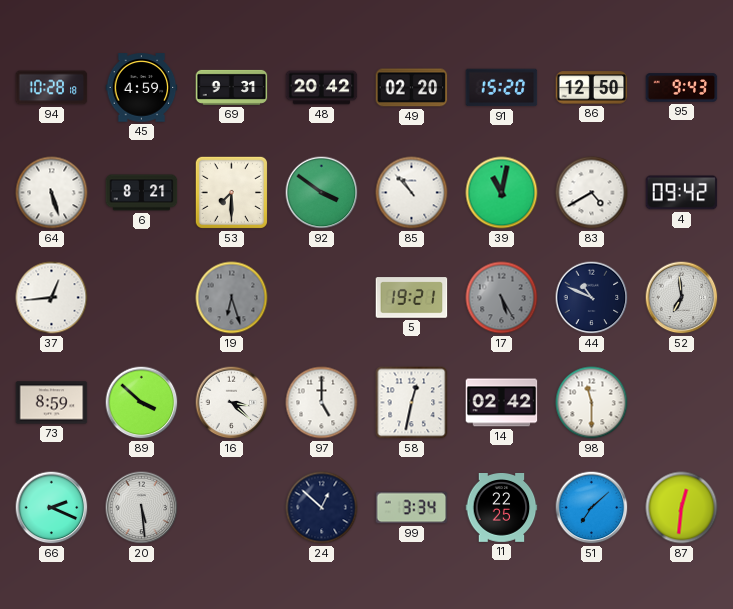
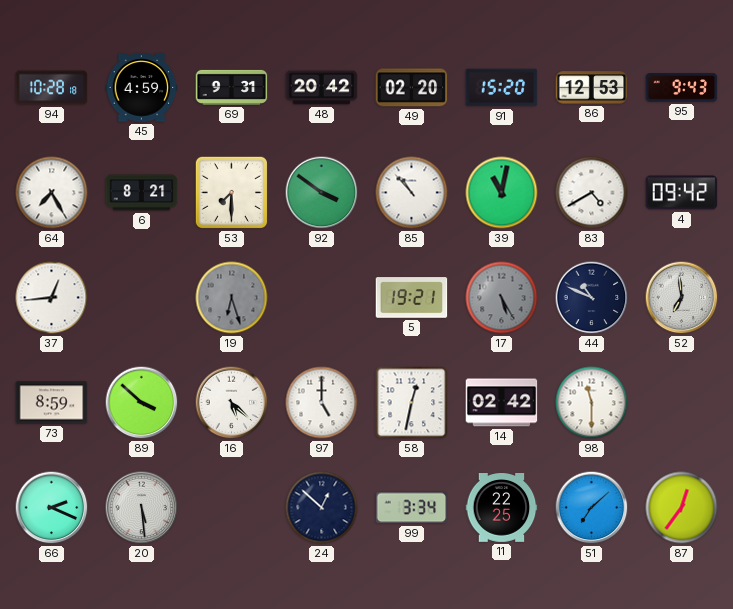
86: 12:50 -> 12:53 (592, 88)
64: 5:27 -> 7:25 (52, 193)
16: 3:22 -> 5:22 (232, 403)
87: 12:31 -> 12:36 (682, 508)
